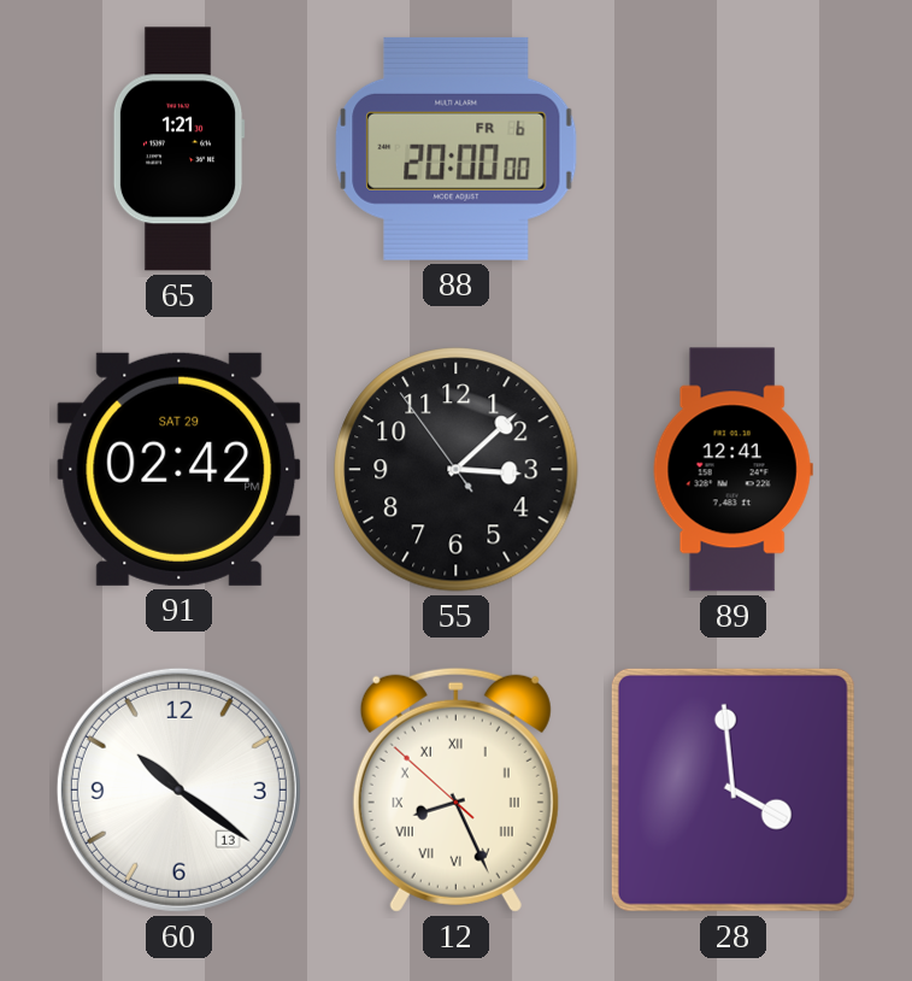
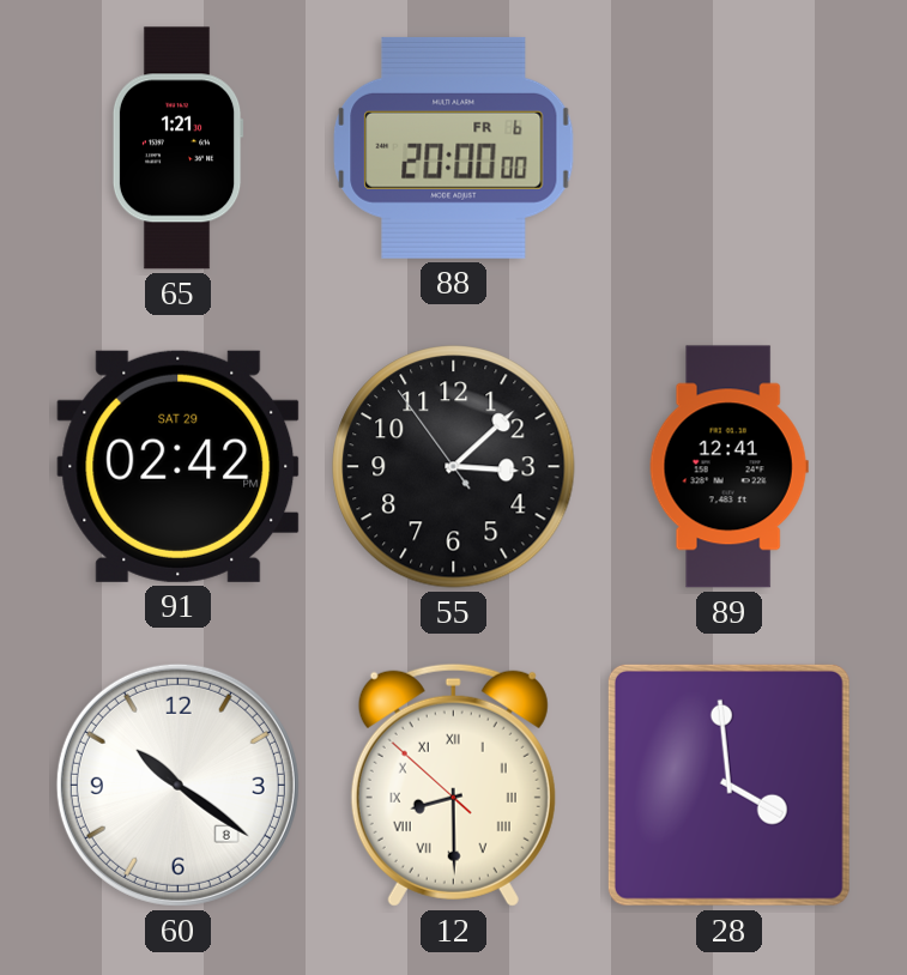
60 date: 13 -> 8 (177, 785)
12: 8:25 -> 8:29 (453, 785)
